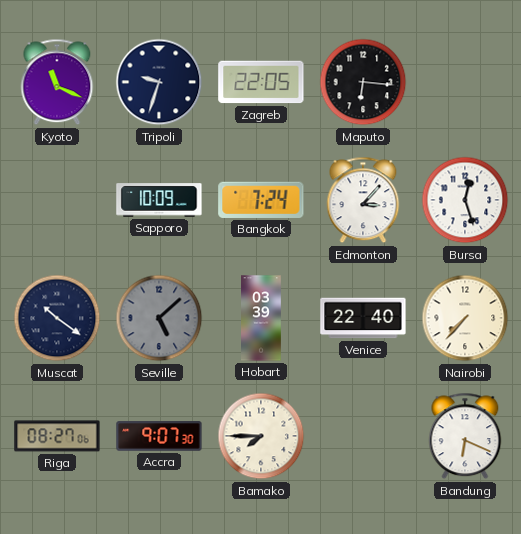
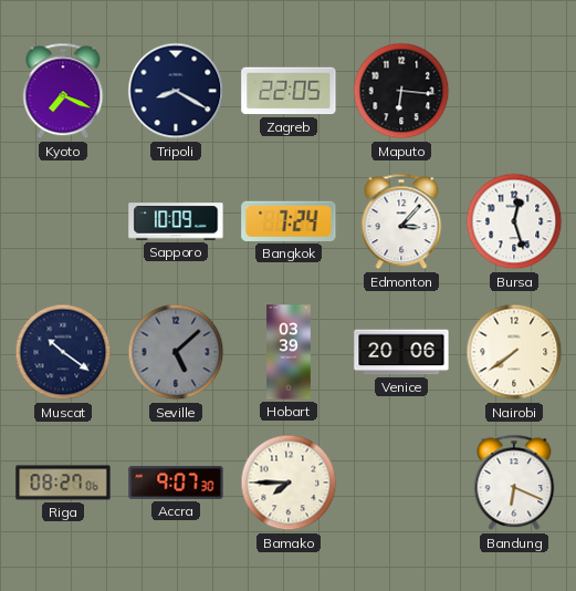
Kyoto: 11:19 -> 7:19 (63, 91)
Tripoli: 9:33 -> 8:20 (176, 91)
Venice: 22:40 -> 20:06 (401, 352)
Nairobi: 7:37 -> 7:39 (514, 352)
